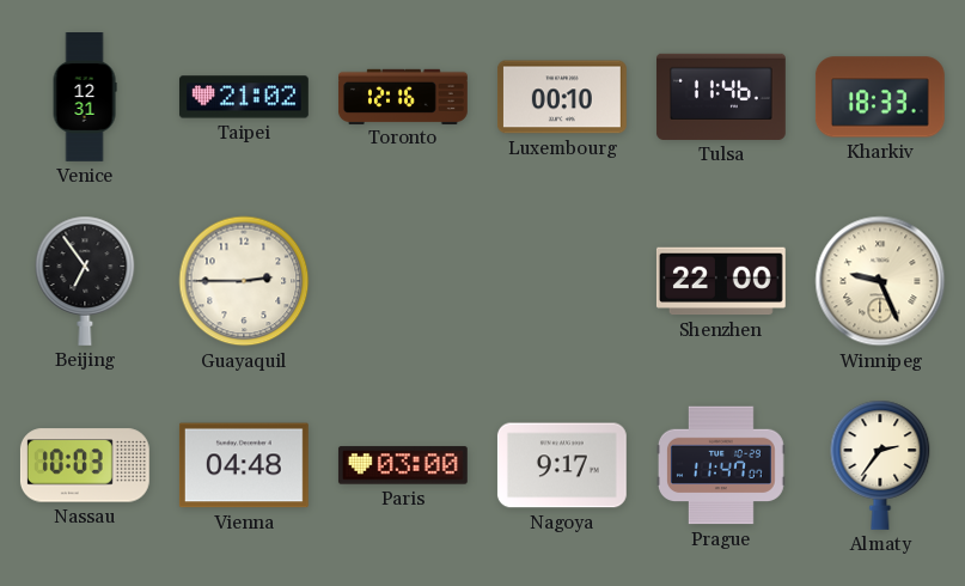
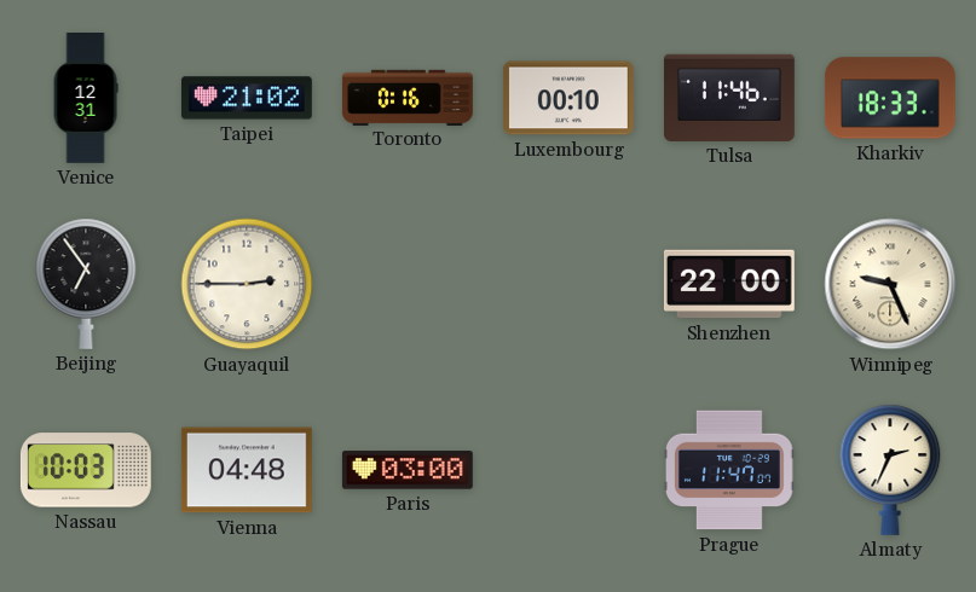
Toronto: 12:16 -> 0:16 (408, 97)
Nagoya: 9:17 -> none (562, 465)
Almaty: 2:36 -> 2:34 (890, 470)
